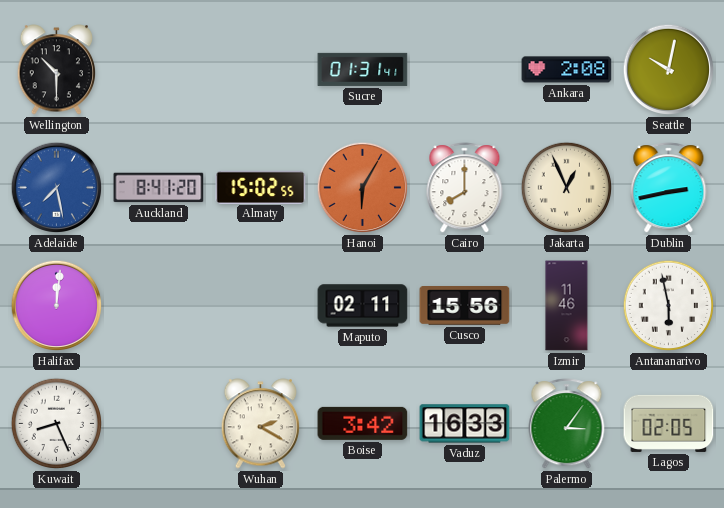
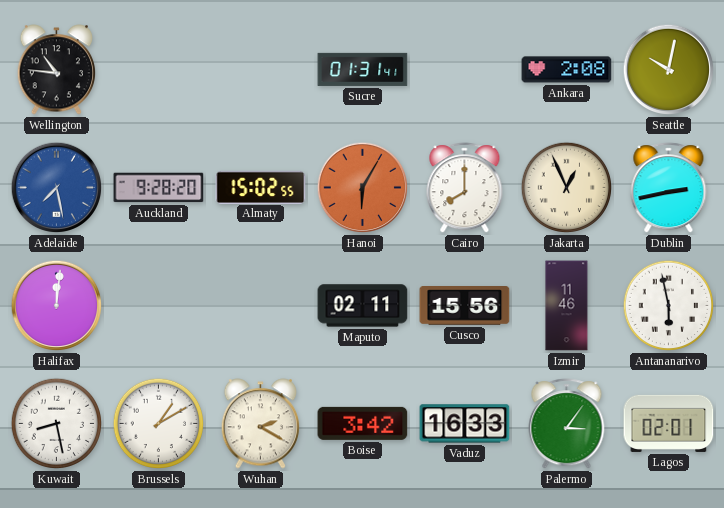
Wellington: 10:30 -> 10:46 (57, 70)
Auckland: 8:41 -> 9:28 (159, 188)
Kuwait: 8:26 -> 8:28 (57, 424)
Brussels: none -> 1:10 (159, 424)
Lagos: 02:05 -> 02:01 (669, 423)
